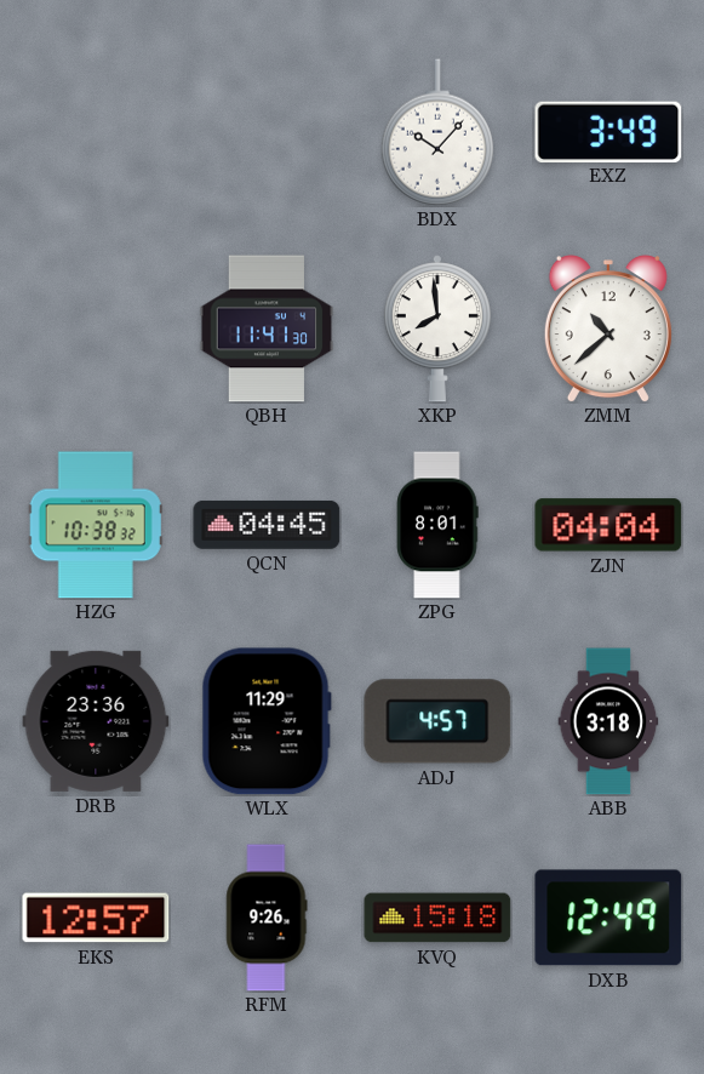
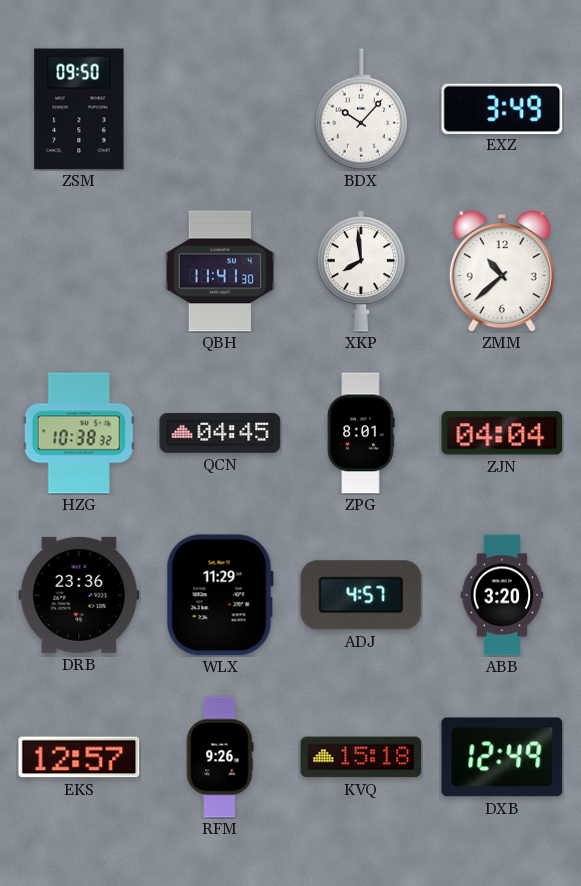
ZSM: none -> 09:50 (79, 109)
ABB: 3:18 -> 3:20 (502, 595)
